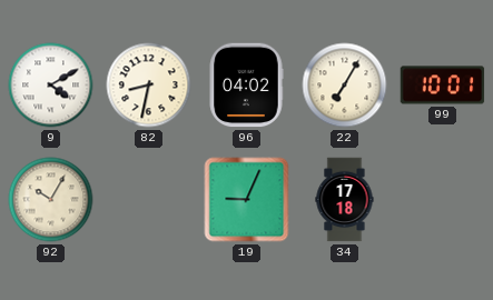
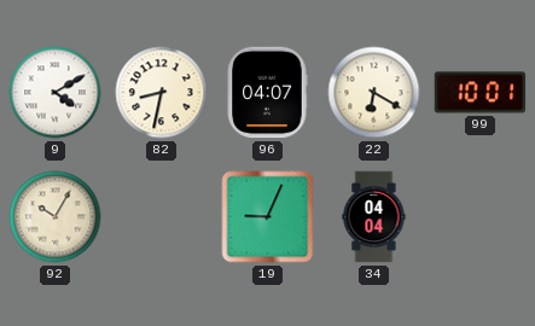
96: 04:02 -> 04:07 (267, 93)
22: 7:05 -> 6:20 (374, 93)
34: 17:18 -> 04:04 (374, 217)
